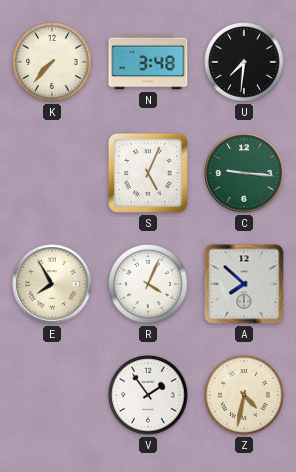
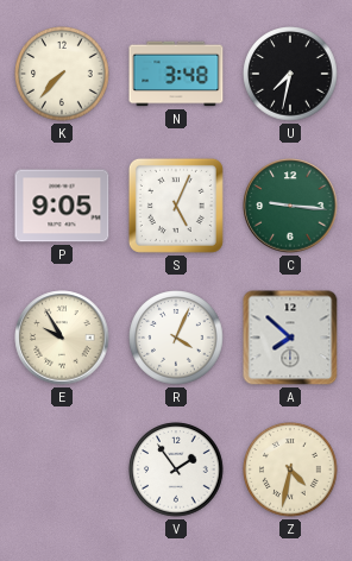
U: 7:31 -> 7:32 (290, 74)
P: none -> 9:05 (62, 206)
E: 7:55 -> 9:55 (62, 338)
